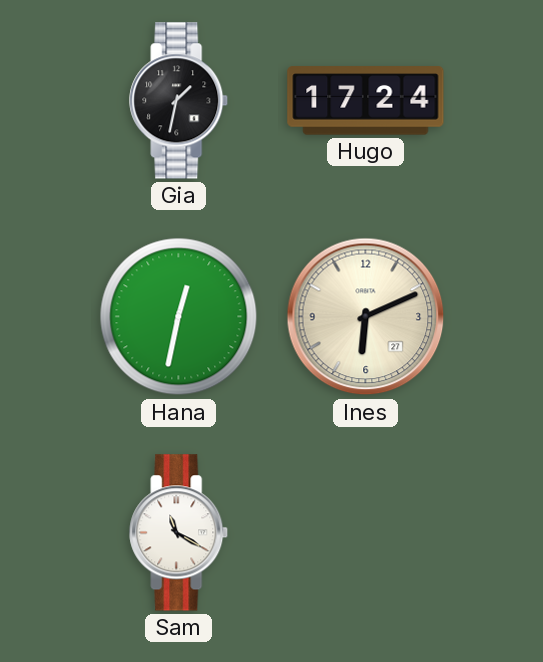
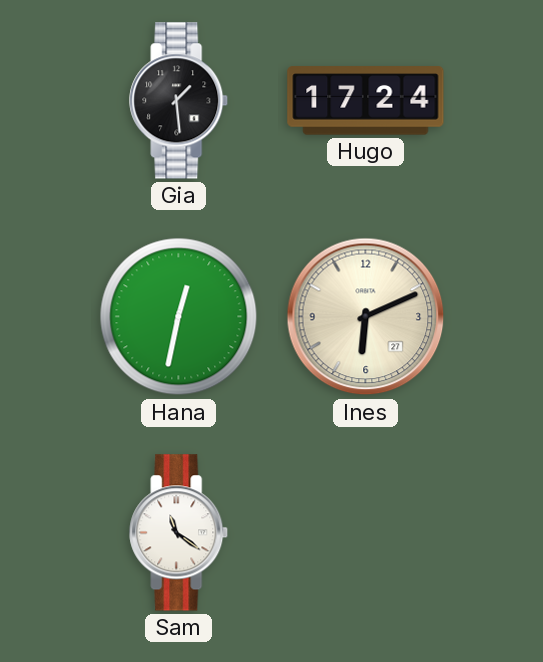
Gia: 1:32 -> 1:29 (179, 101)
Sam: 11:20 -> 11:21 (179, 533)
